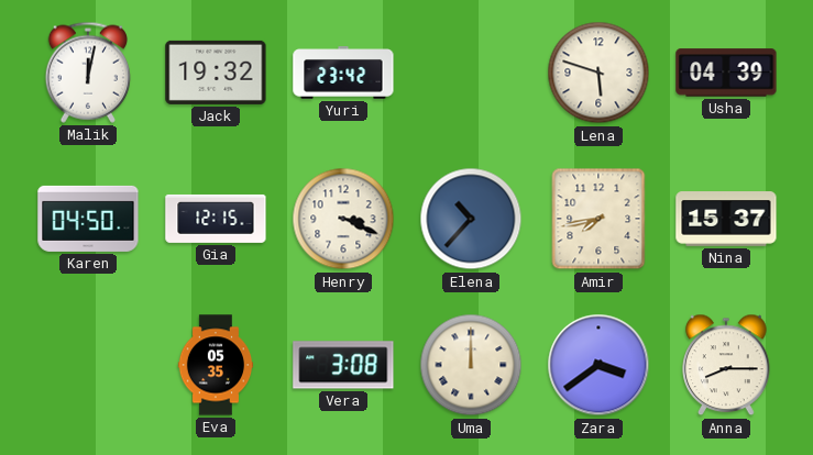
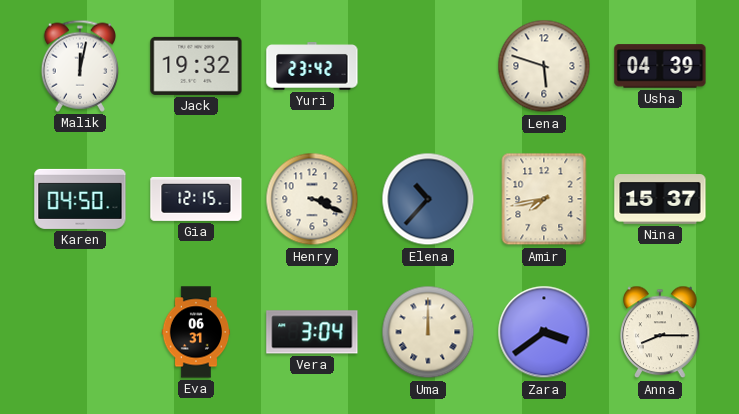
Eva: 05:35 -> 06:31 (196, 332)
Vera: 3:08 -> 3:04 (312, 332)
